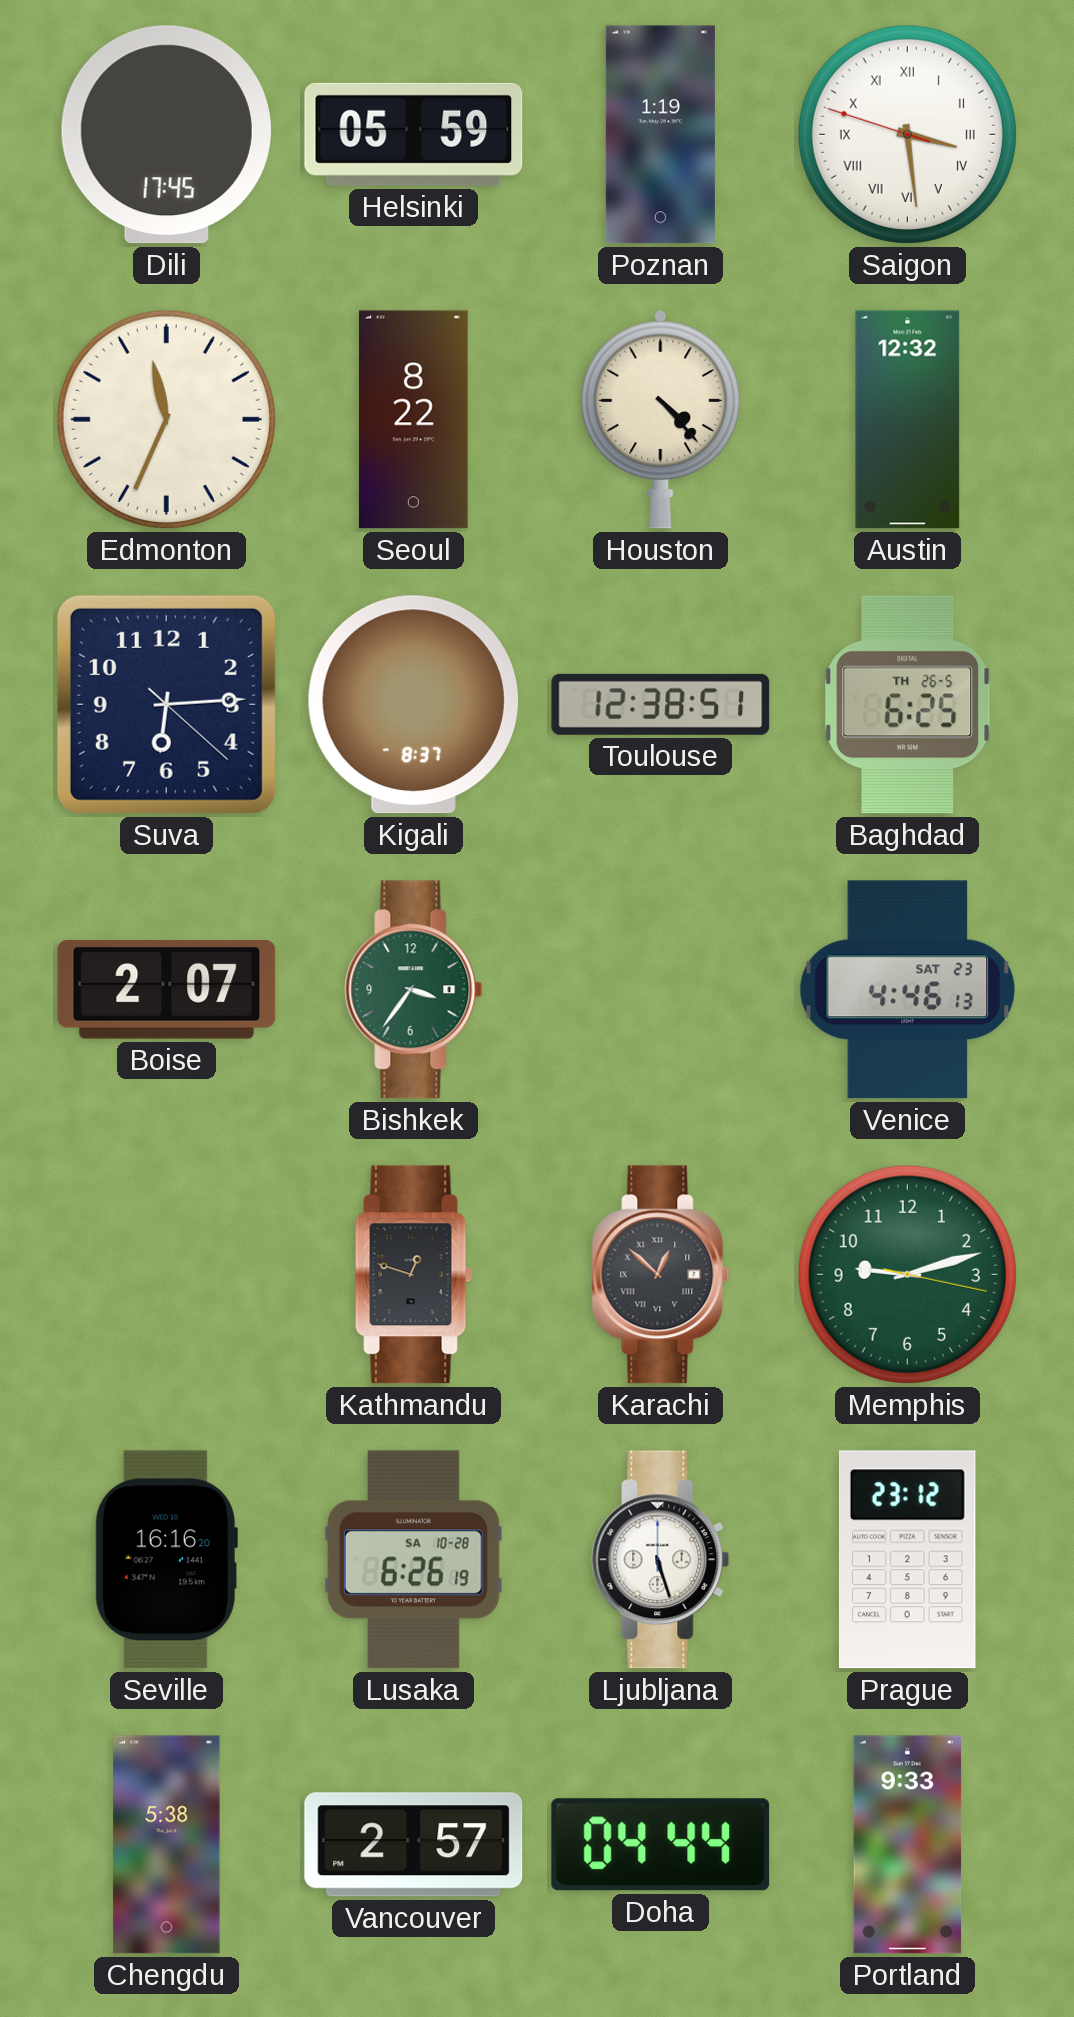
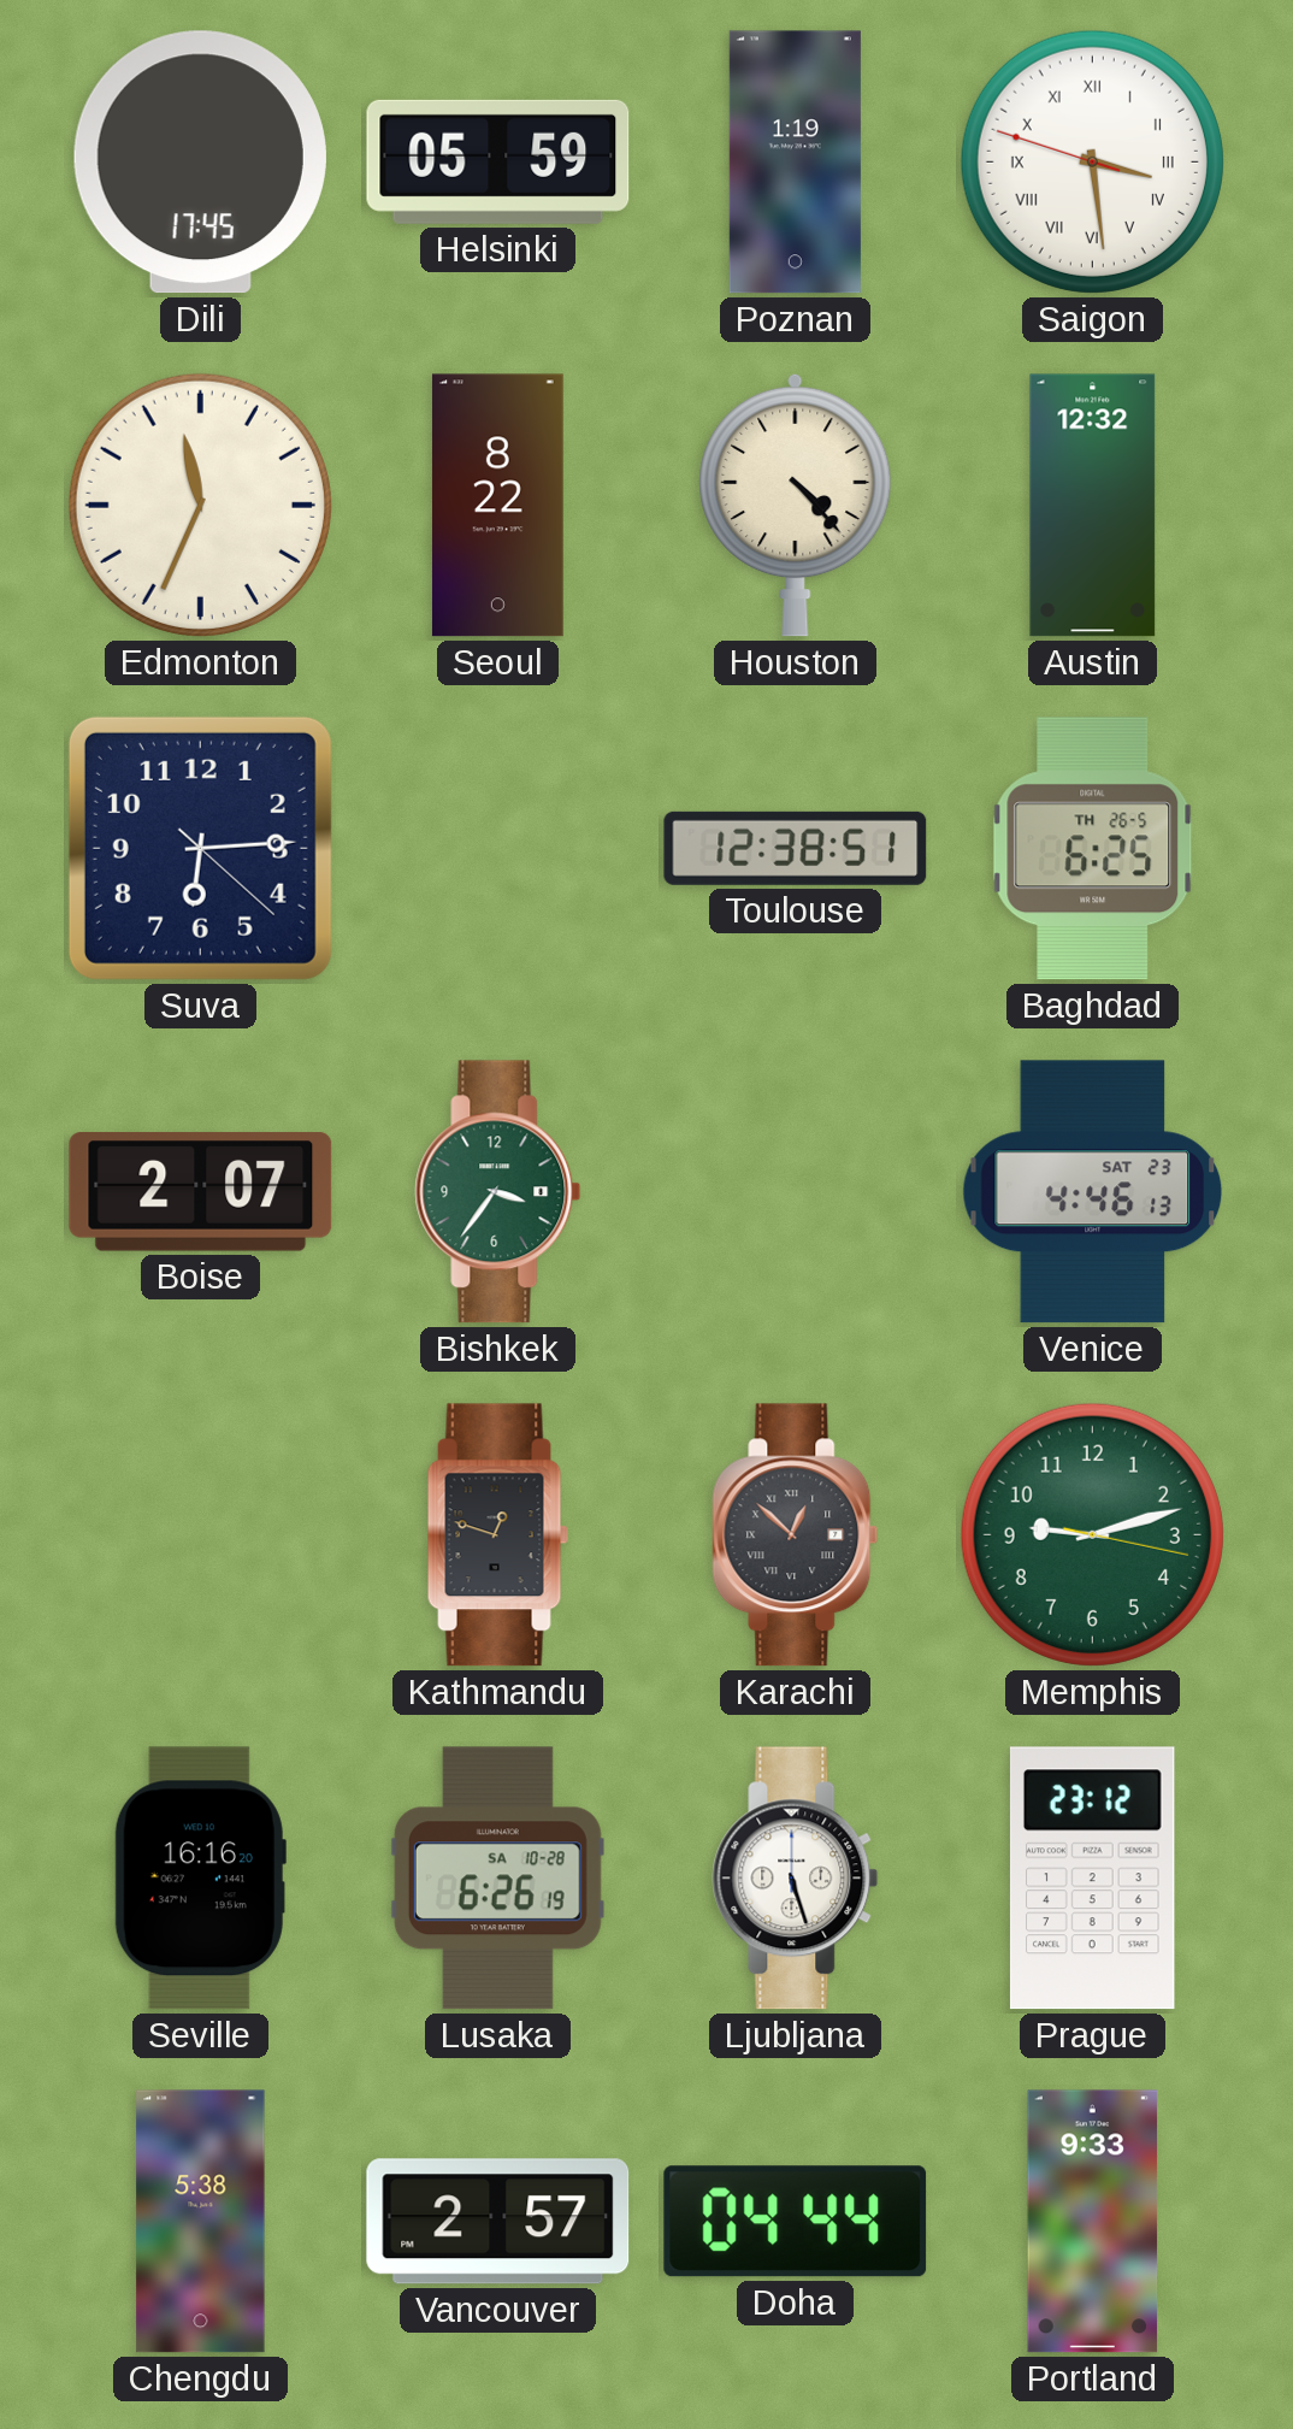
Kigali: 8:37 -> none (413, 705)
